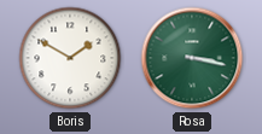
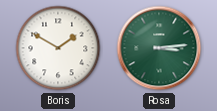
Rosa: 3:17 -> 3:14 (159, 48)
